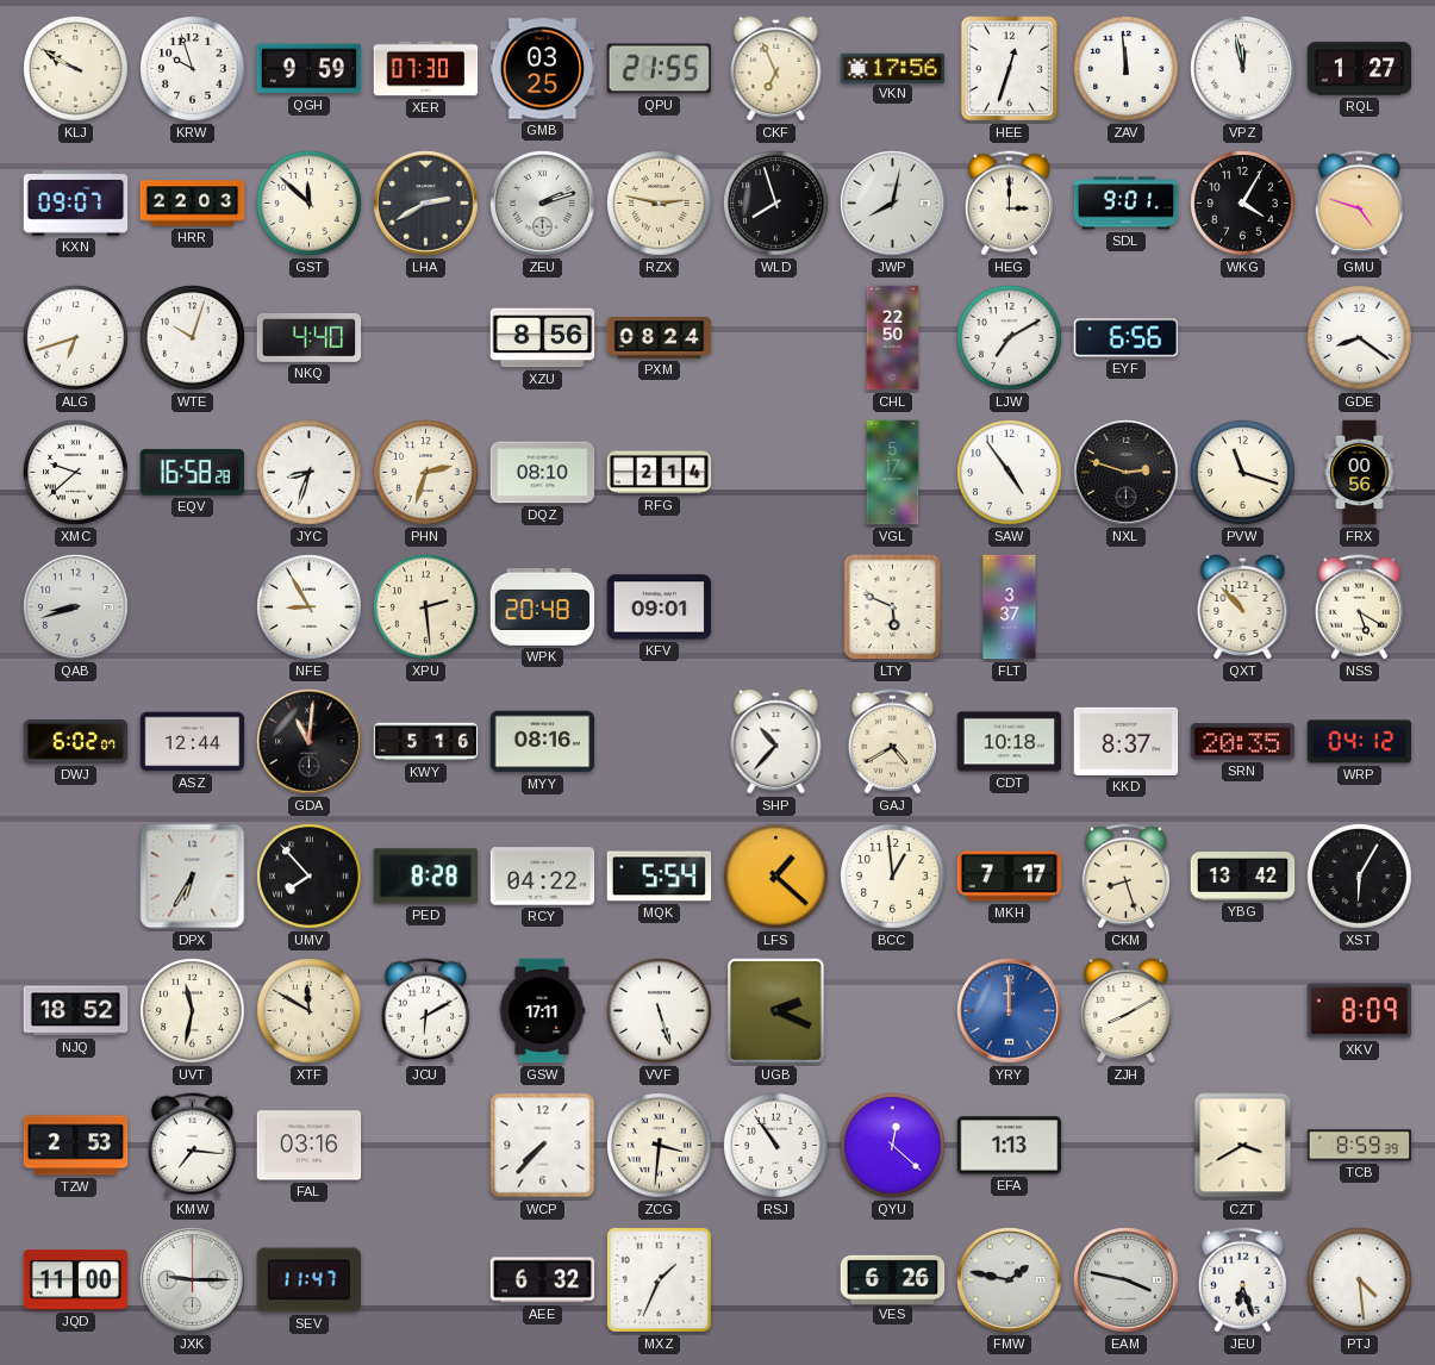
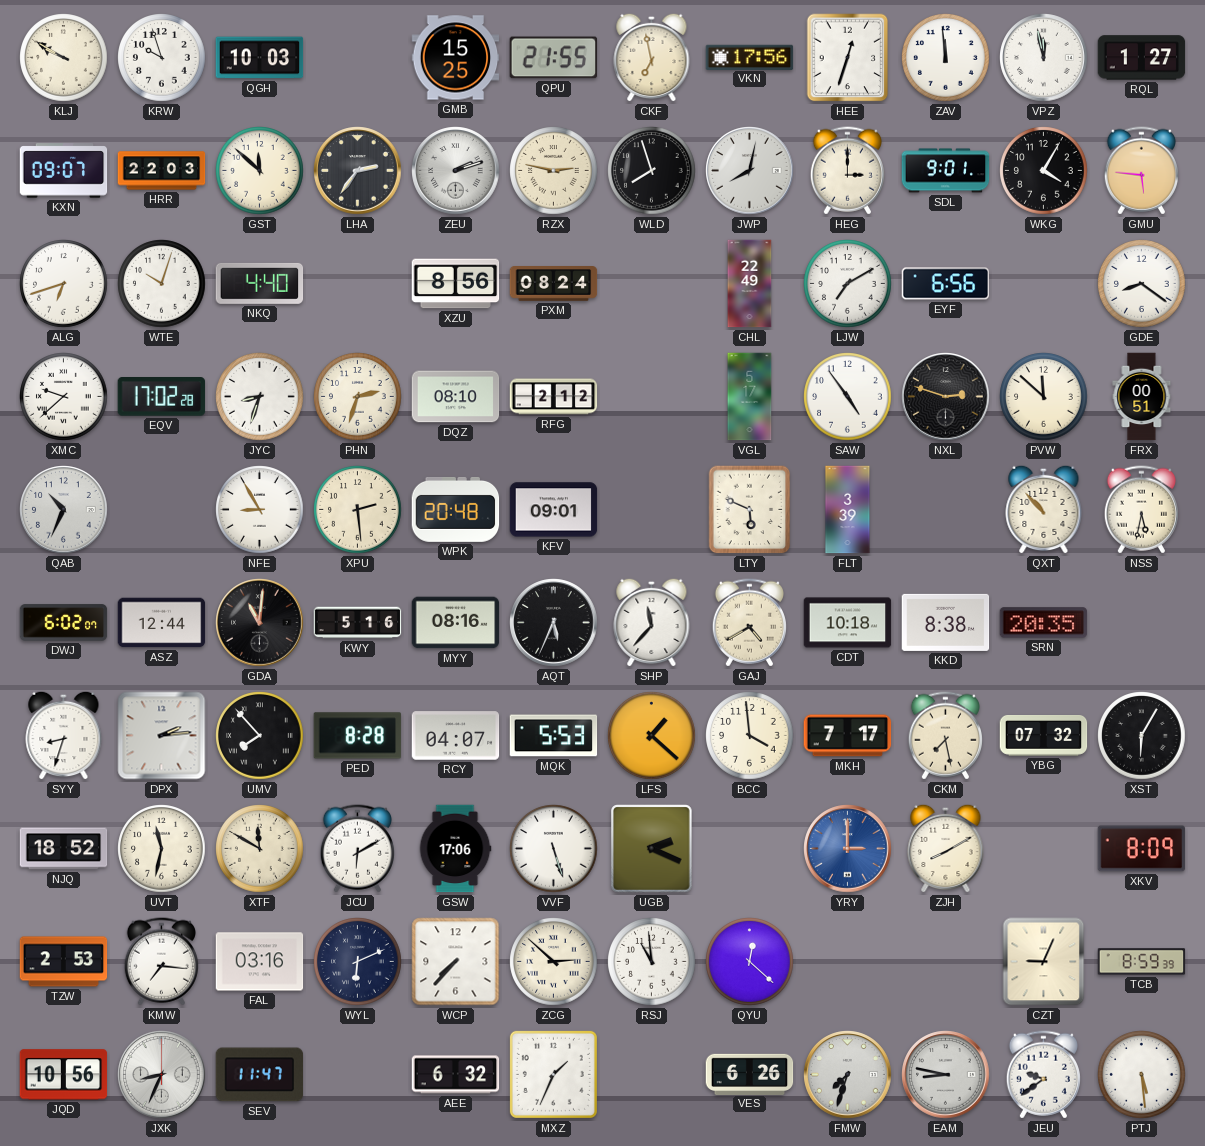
QGH: 9:59 -> 10:03 (260, 58)
XER: 07:30 -> none (426, 69)
GMB: 03:25 -> 15:25 (456, 58)
CKF: 6:56 -> 6:58 (652, 57)
LHA: 2:40 -> 2:36 (358, 171)
GMU: 4:48 -> 5:46 (1141, 171)
CHL: 22:50 -> 22:49 (750, 284)
EQV: 16:58 -> 17:02 (162, 397)
RFG: 2:14 -> 2:12 (554, 397)
PVW: 11:18 -> 11:52 (1044, 397)
FRX: 00:56 -> 00:51 (1142, 397)
QAB: 8:42 -> 10:34 (64, 510)
FLT: 3:37 -> 3:39 (848, 510)
NSS: 5:20 -> 5:32 (1141, 510)
AQT: none -> 5:34 (554, 623)
SHP: 10:37 -> 11:37 (652, 622)
KKD: 8:37 -> 8:38 (946, 622)
WRP: 04:12 -> none (1360, 742)
SYY: none -> 8:33 (64, 735)
DPX: 6:35 -> 2:14 (162, 736)
RCY: 04:22 -> 04:07 (456, 736)
MQK: 5:54 -> 5:53 (554, 736)
BCC: 12:59 -> 3:59 (750, 736)
CKM: 8:27 -> 7:28 (945, 736)
YBG: 13:42 -> 07:32 (1044, 736)
GSW: 17:11 -> 17:06 (455, 849)
YRY: 12:00 -> 3:00 (848, 849)
WYL: none -> 6:11 (358, 962)
ZCG: 3:31 -> 2:52 (554, 962)
RSJ: 10:54 -> 10:59 (652, 962)
EFA: 1:13 -> none (1010, 1146)
CZT: 3:40 -> 9:04 (1044, 962)
JQD: 11:00 -> 10:56 (64, 1075)
JXK: 9:15 -> 8:34 (162, 1075)
FMW: 1:47 -> 7:33 (848, 1075)
EAM: 3:47 -> 8:47 (946, 1075)
JEU: 6:27 -> 9:39 (1043, 1075)
PTJ: 4:29 -> 5:29 (1142, 1075)
